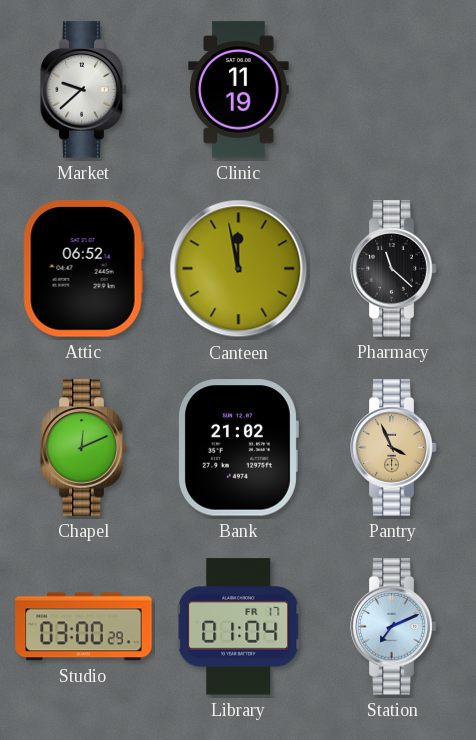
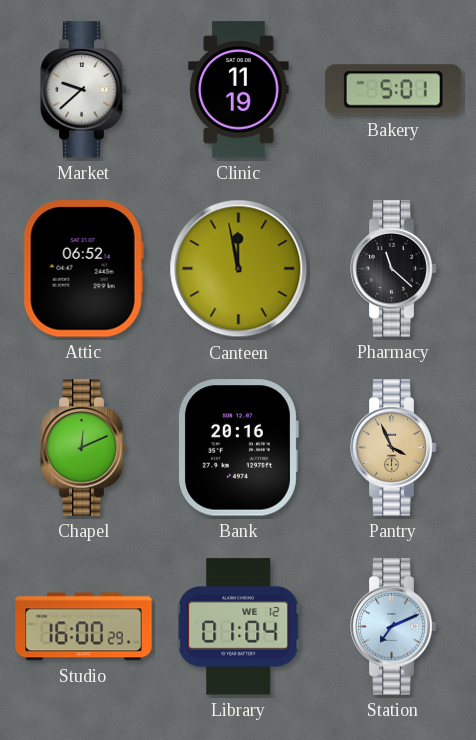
Bakery: none -> 5:01 (394, 90)
Bank: 21:02 -> 20:16 (238, 448)
Studio: 03:00 -> 16:00 (84, 627)
Library date: FR 17 -> WE 12 (239, 627)
